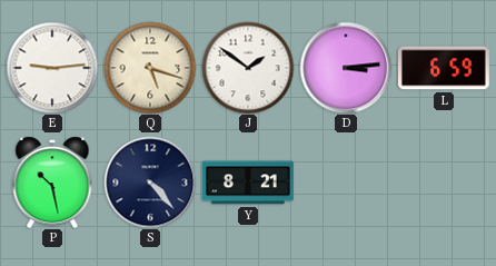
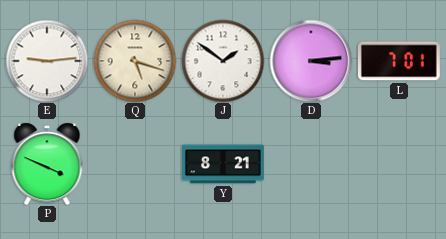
L: 6:59 -> 7:01 (399, 61)
P: 10:28 -> 3:49 (47, 164)
S: 4:23 -> none (150, 183)
